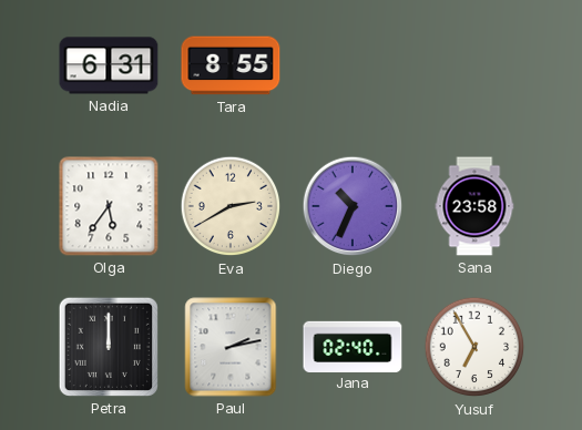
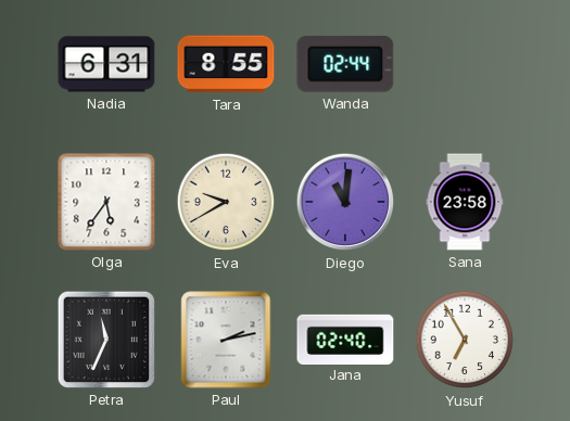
Wanda: none -> 02:44 (345, 64)
Eva: 2:40 -> 9:40 (226, 202)
Diego: 10:34 -> 11:01 (345, 202)
Petra: 12:00 -> 11:34 (106, 340)
